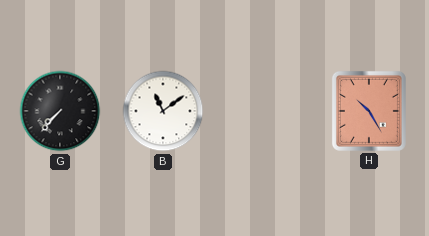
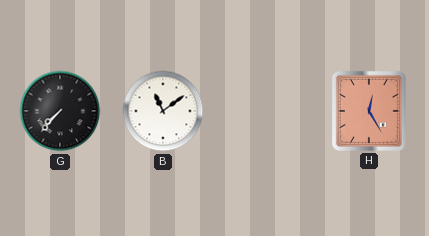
H: 10:25 -> 12:25 (369, 111)
